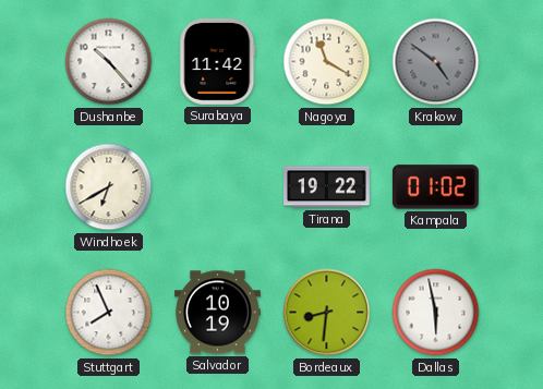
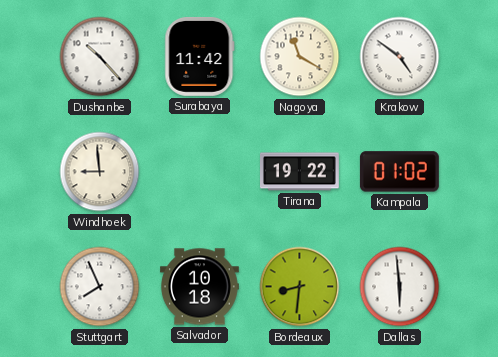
Krakow dial: grey -> white (400, 57)
Windhoek: 6:40 -> 8:59 (100, 172)
Salvador: 10:19 -> 10:18 (200, 287)
Dallas: 5:58 -> 5:59 (400, 287)
